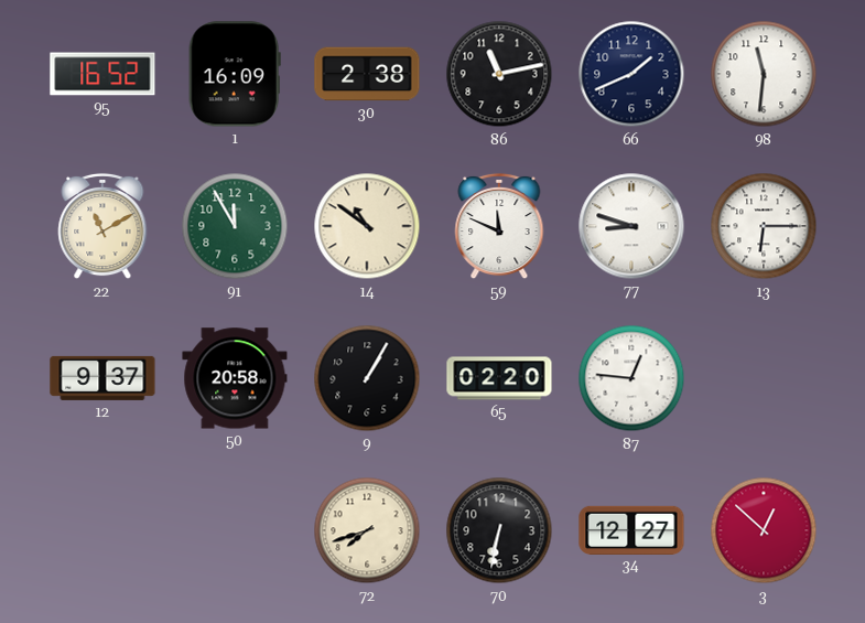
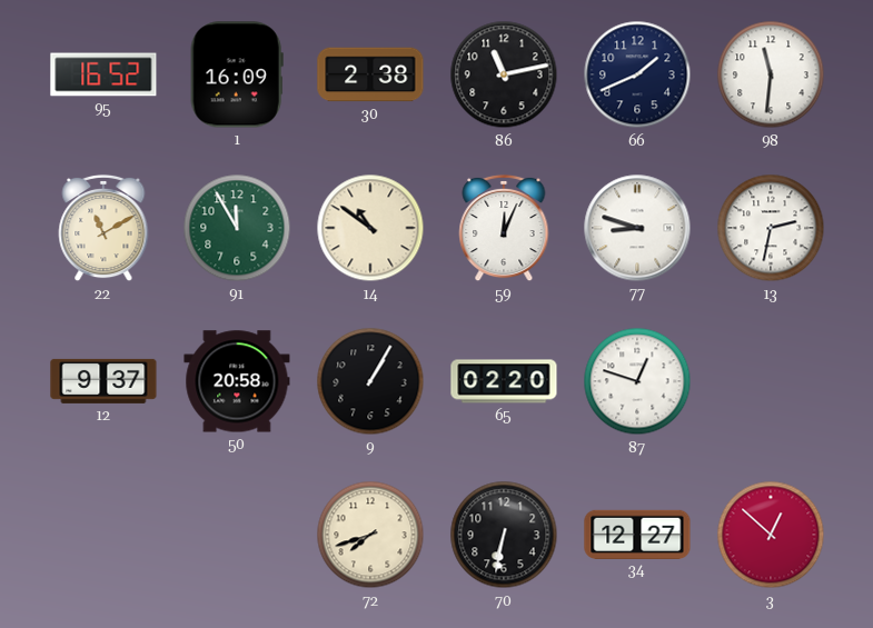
59: 11:49 -> 12:04 (504, 228)
13: 6:15 -> 2:32 (771, 228)
87: 12:46 -> 12:48 (637, 381)
